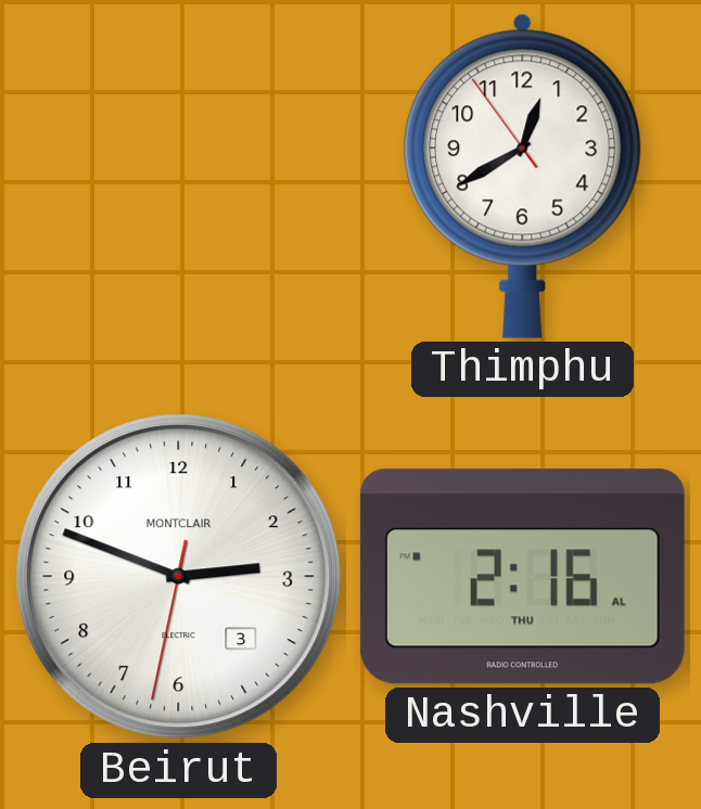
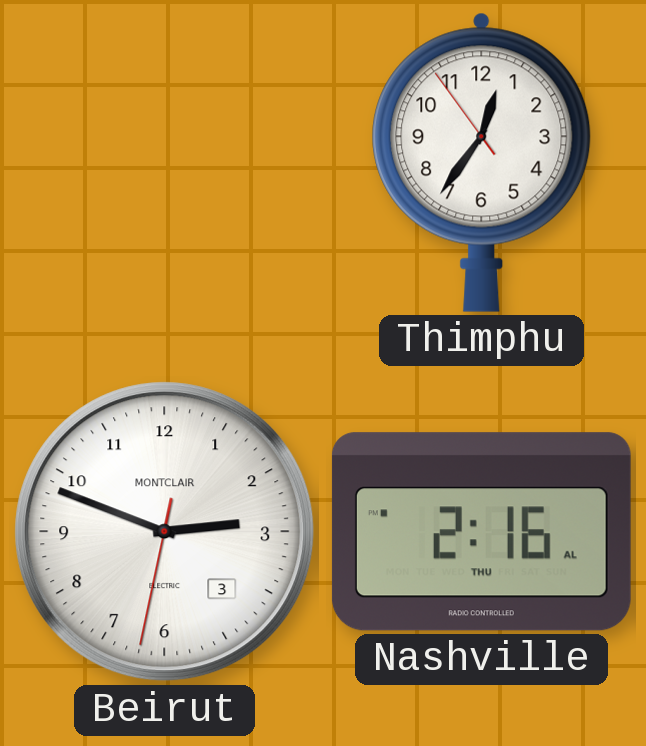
Thimphu: 12:39 -> 12:35 (482, 162)
